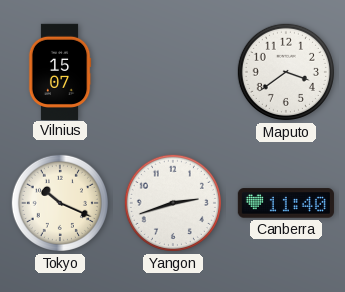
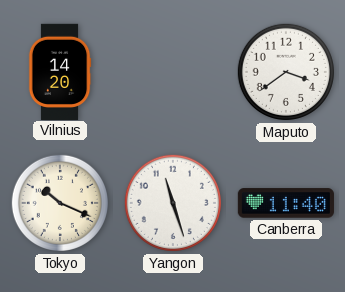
Vilnius: 15:07 -> 14:20 (60, 71)
Yangon: 2:42 -> 11:27 (173, 203)
